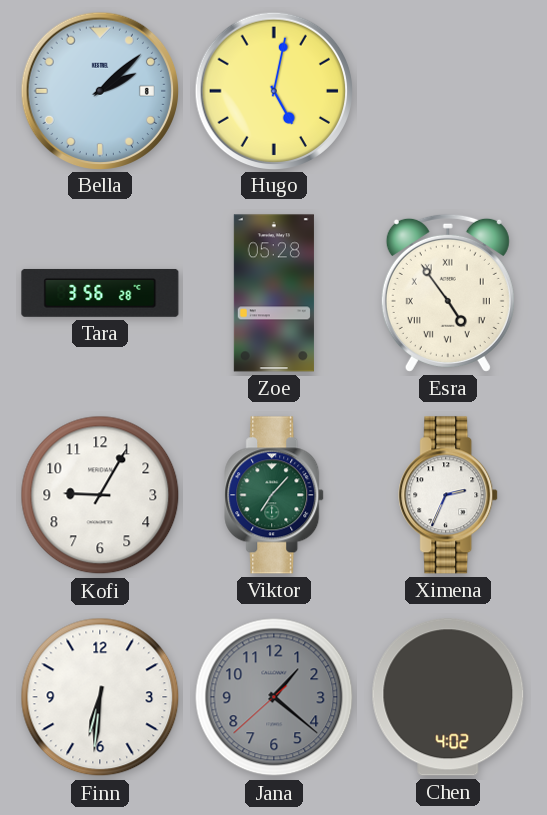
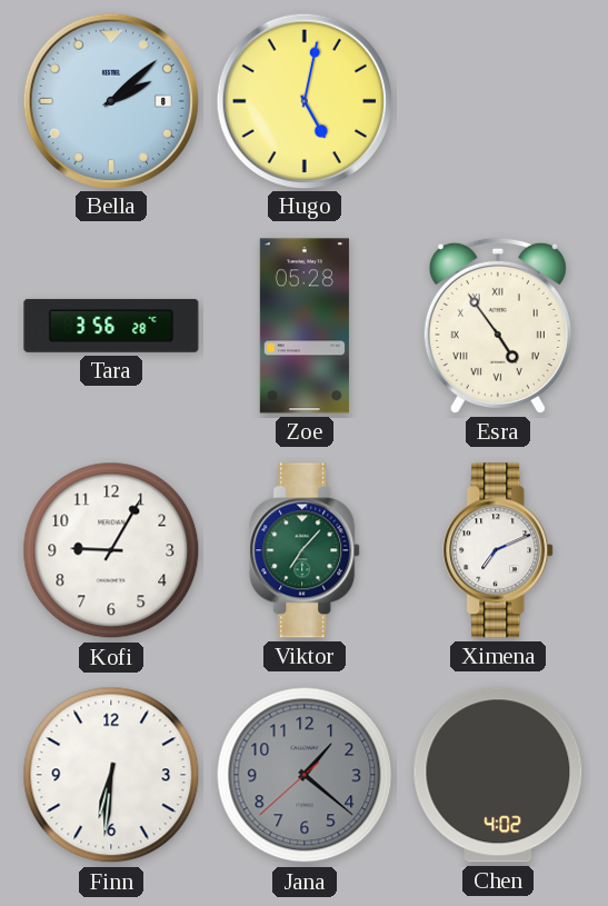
Ximena: 2:34 -> 7:11 (499, 550)
